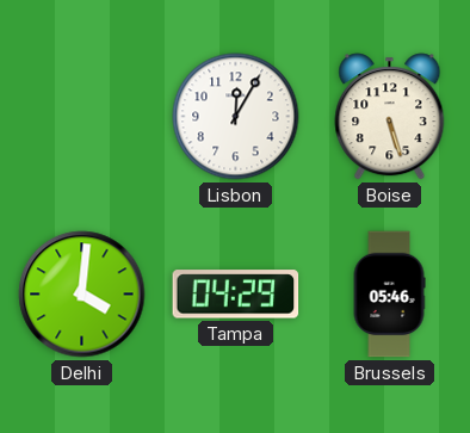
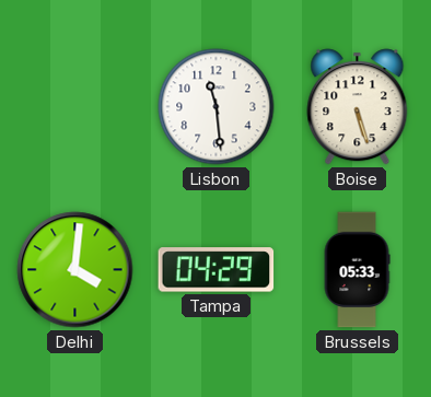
Lisbon: 12:05 -> 11:29 (217, 107)
Brussels: 05:46 -> 05:33 (357, 270)
